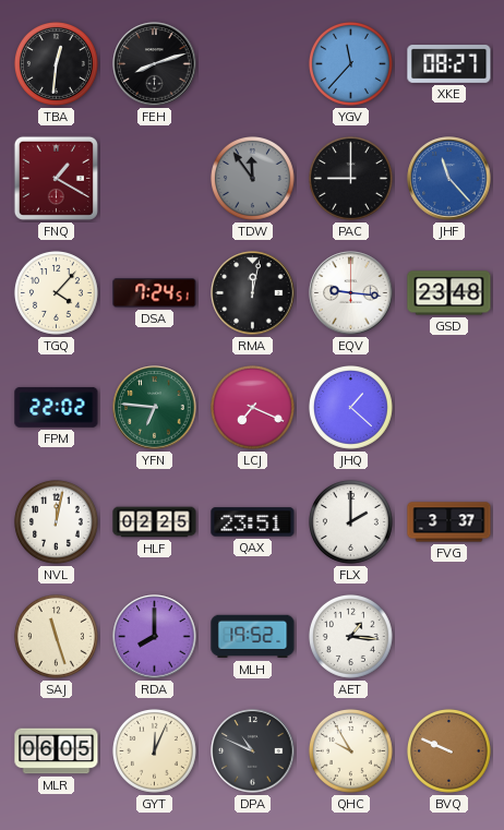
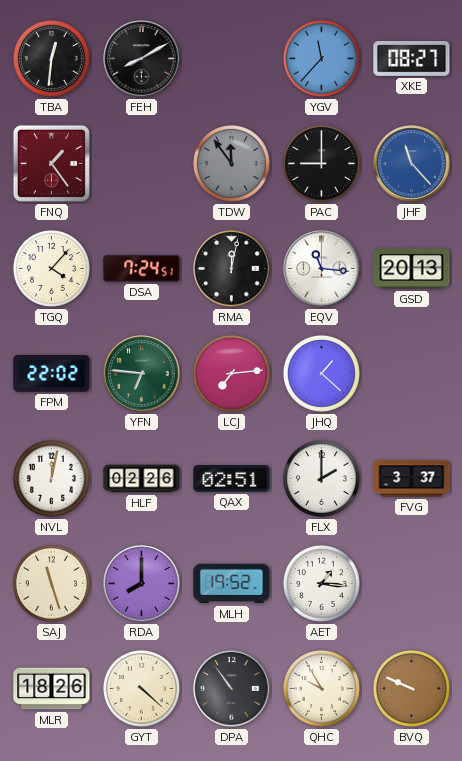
FEH: 8:12 -> 8:10 (142, 59)
FNQ: 1:20 -> 1:24 (51, 163)
EQV: 9:16 -> 11:16 (322, 269)
GSD: 23:48 -> 20:13 (412, 269)
LCJ: 7:19 -> 7:14 (231, 373)
HLF: 02:25 -> 02:26 (142, 479)
QAX: 23:51 -> 02:51 (232, 479)
MLR: 06:05 -> 18:26 (52, 689)
GYT: 12:04 -> 4:22 (141, 688)
DPA: 10:49 -> 10:54 (232, 689)
